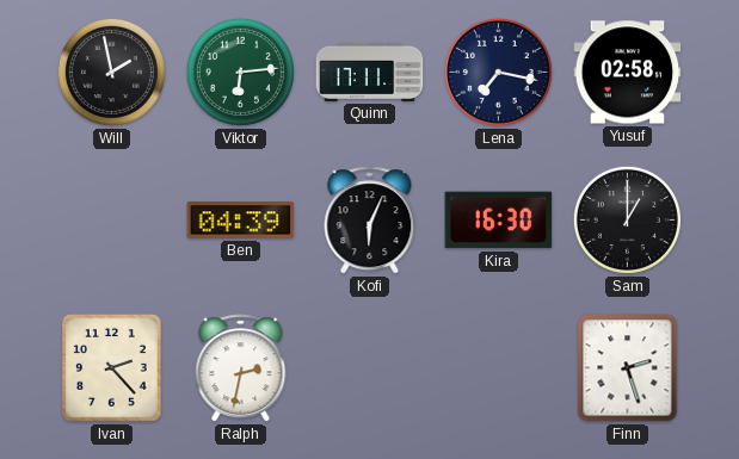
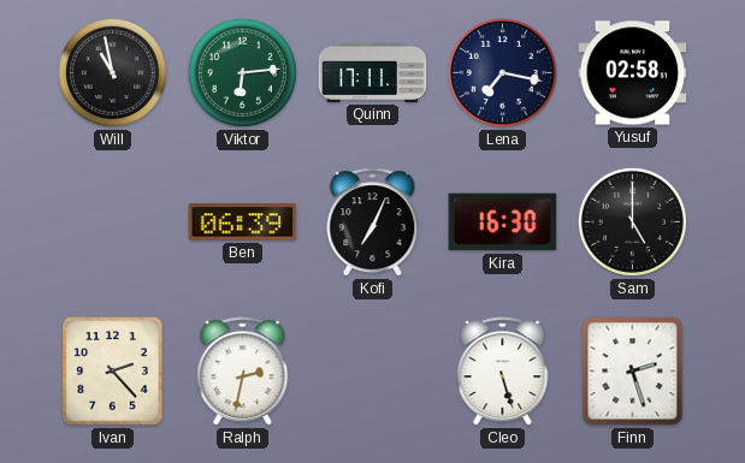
Will: 1:58 -> 10:58 (112, 72)
Ben: 04:39 -> 06:39 (243, 222)
Kofi: 6:04 -> 7:04 (373, 222)
Sam: 1:00 -> 5:00 (632, 221)
Cleo: none -> 5:27 (503, 372)
